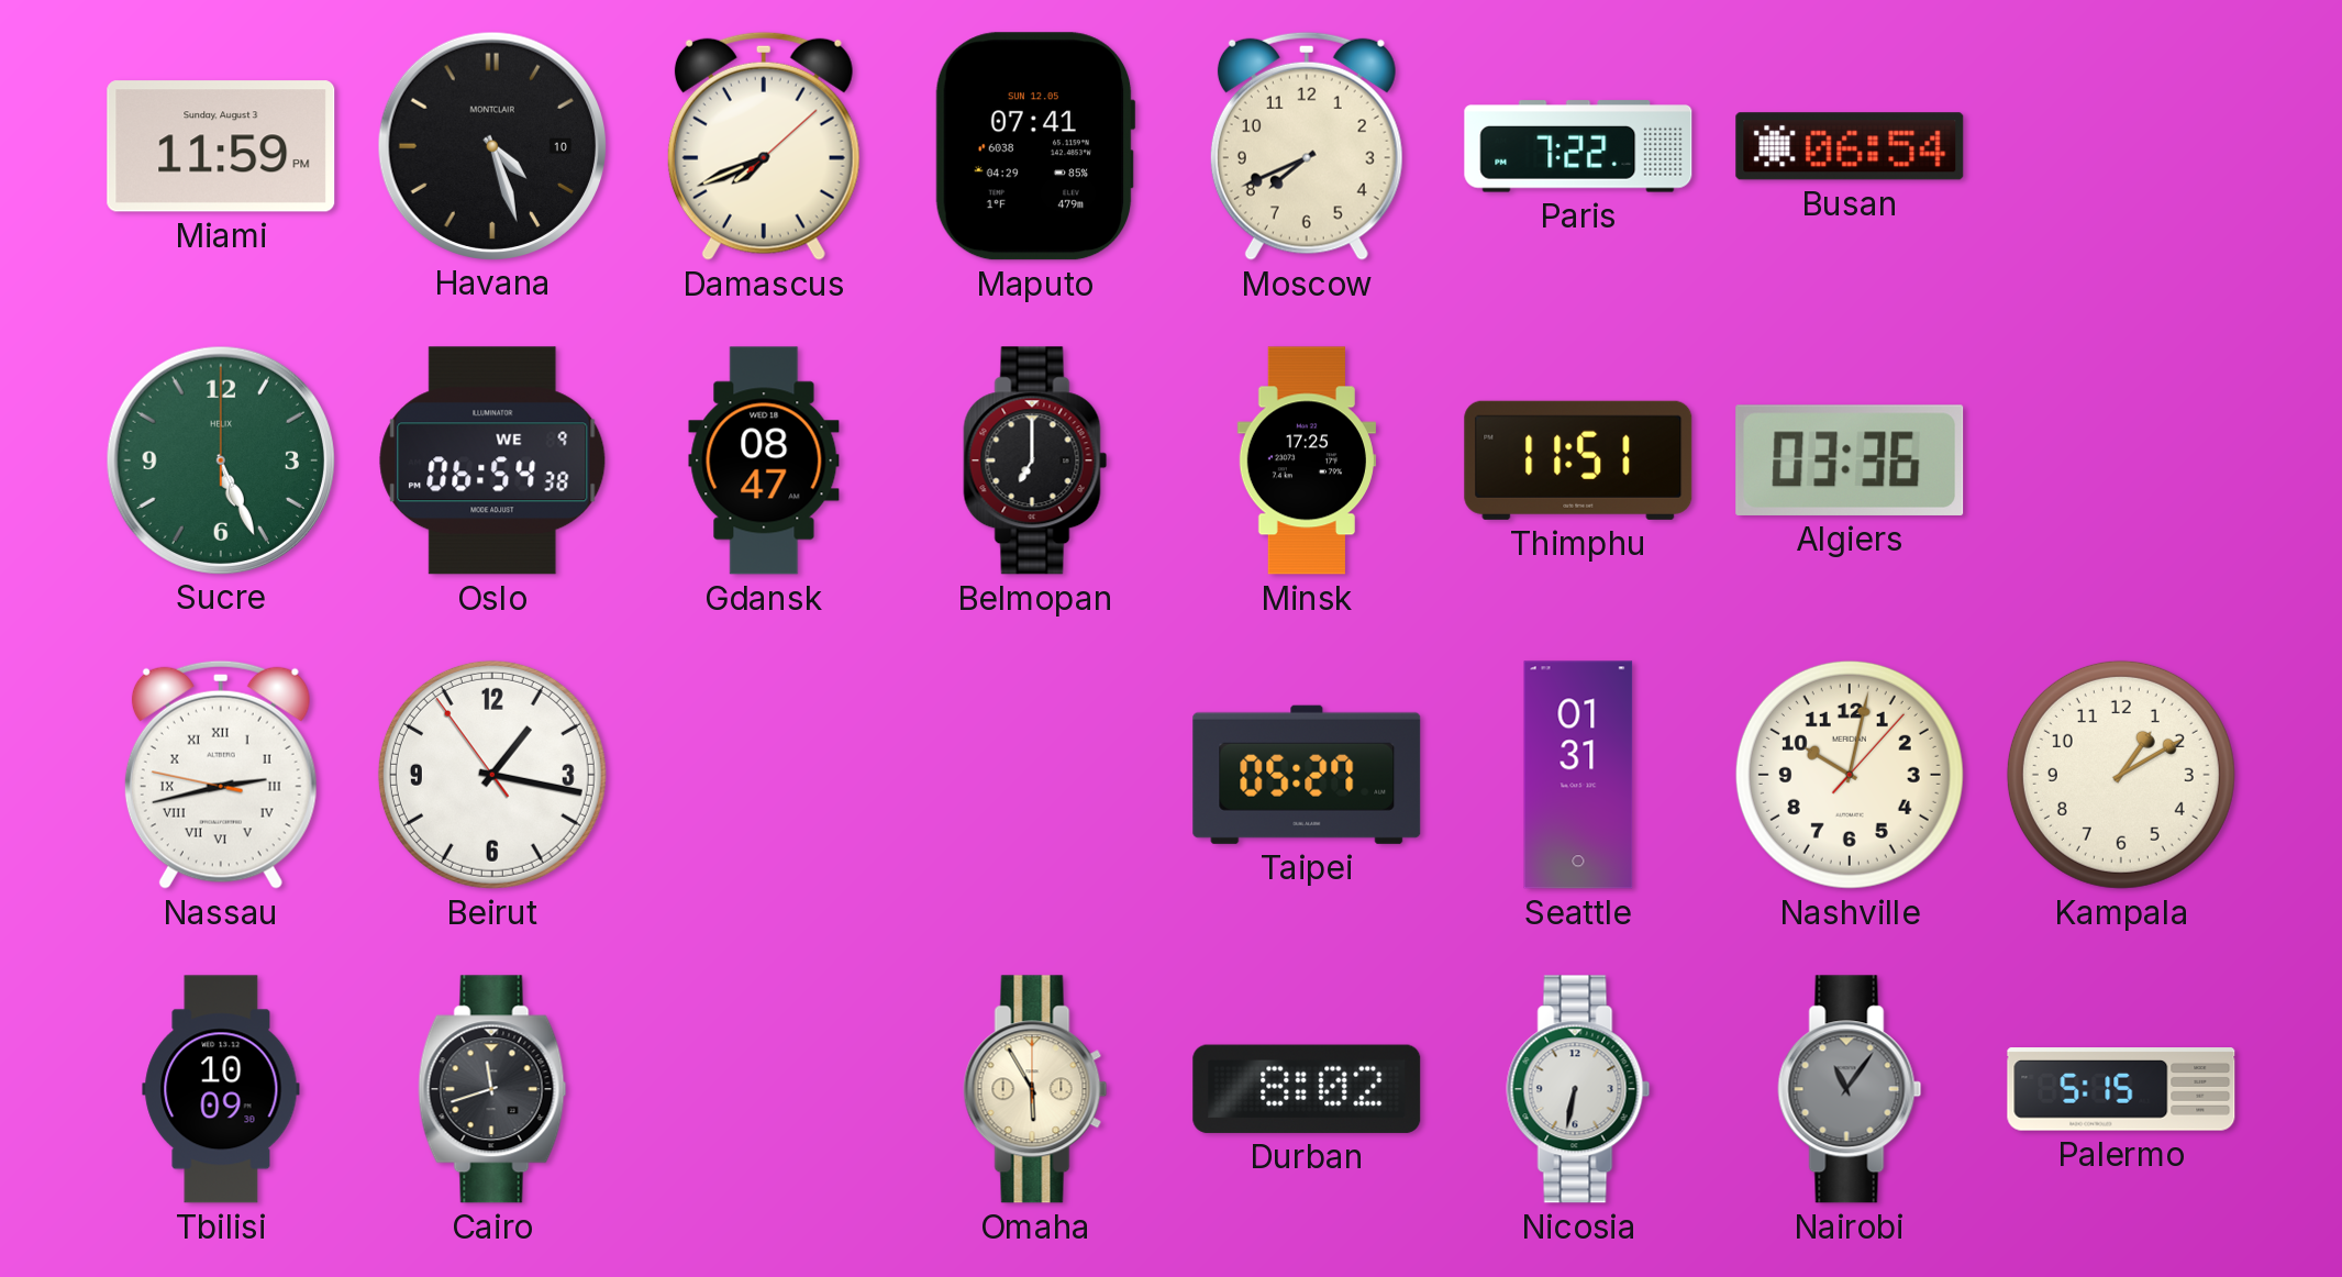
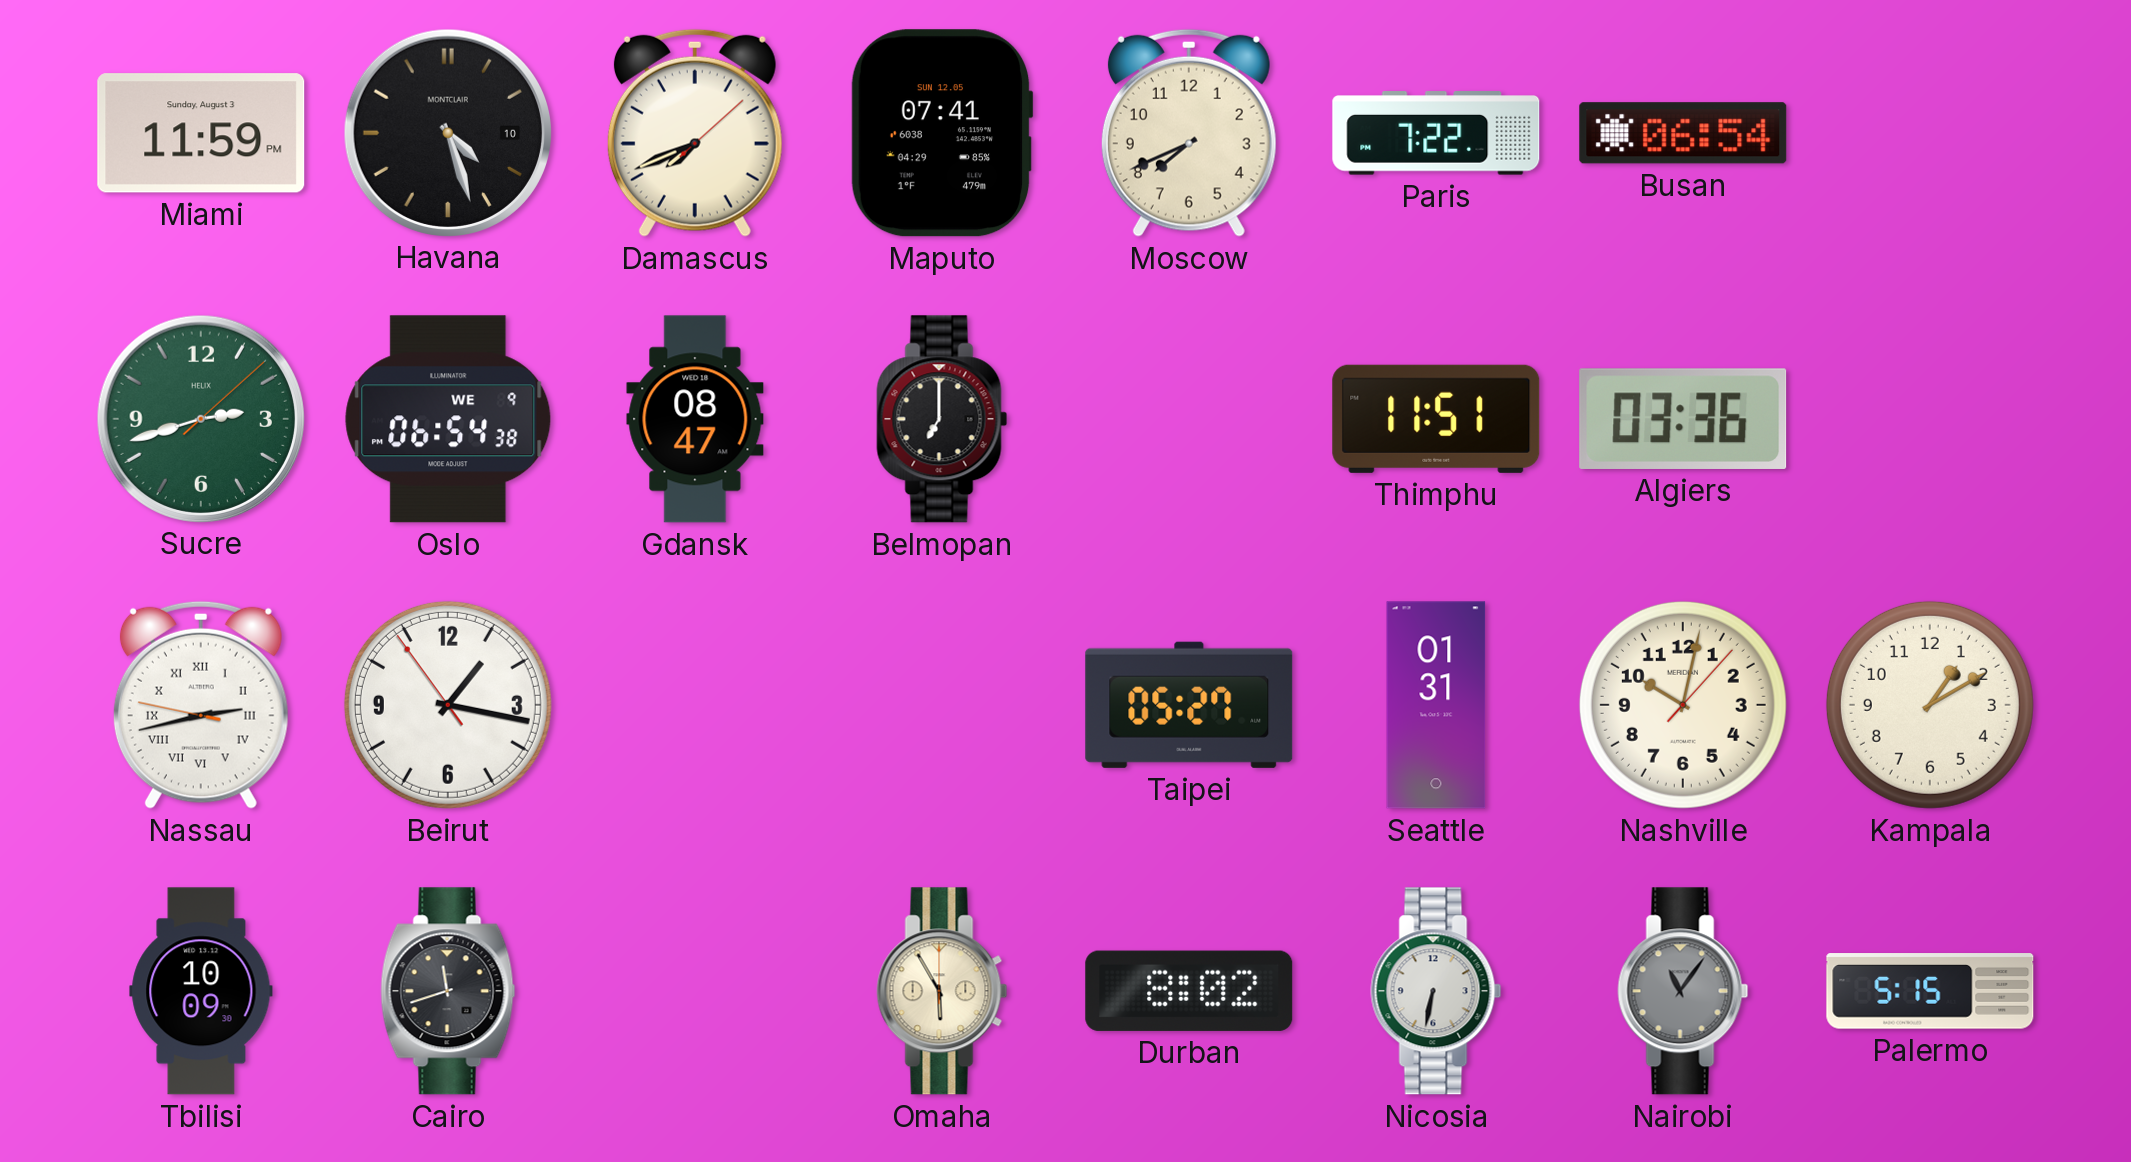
Sucre: 5:26 -> 2:42 (200, 418)
Minsk: 17:25 -> none (1307, 460)
